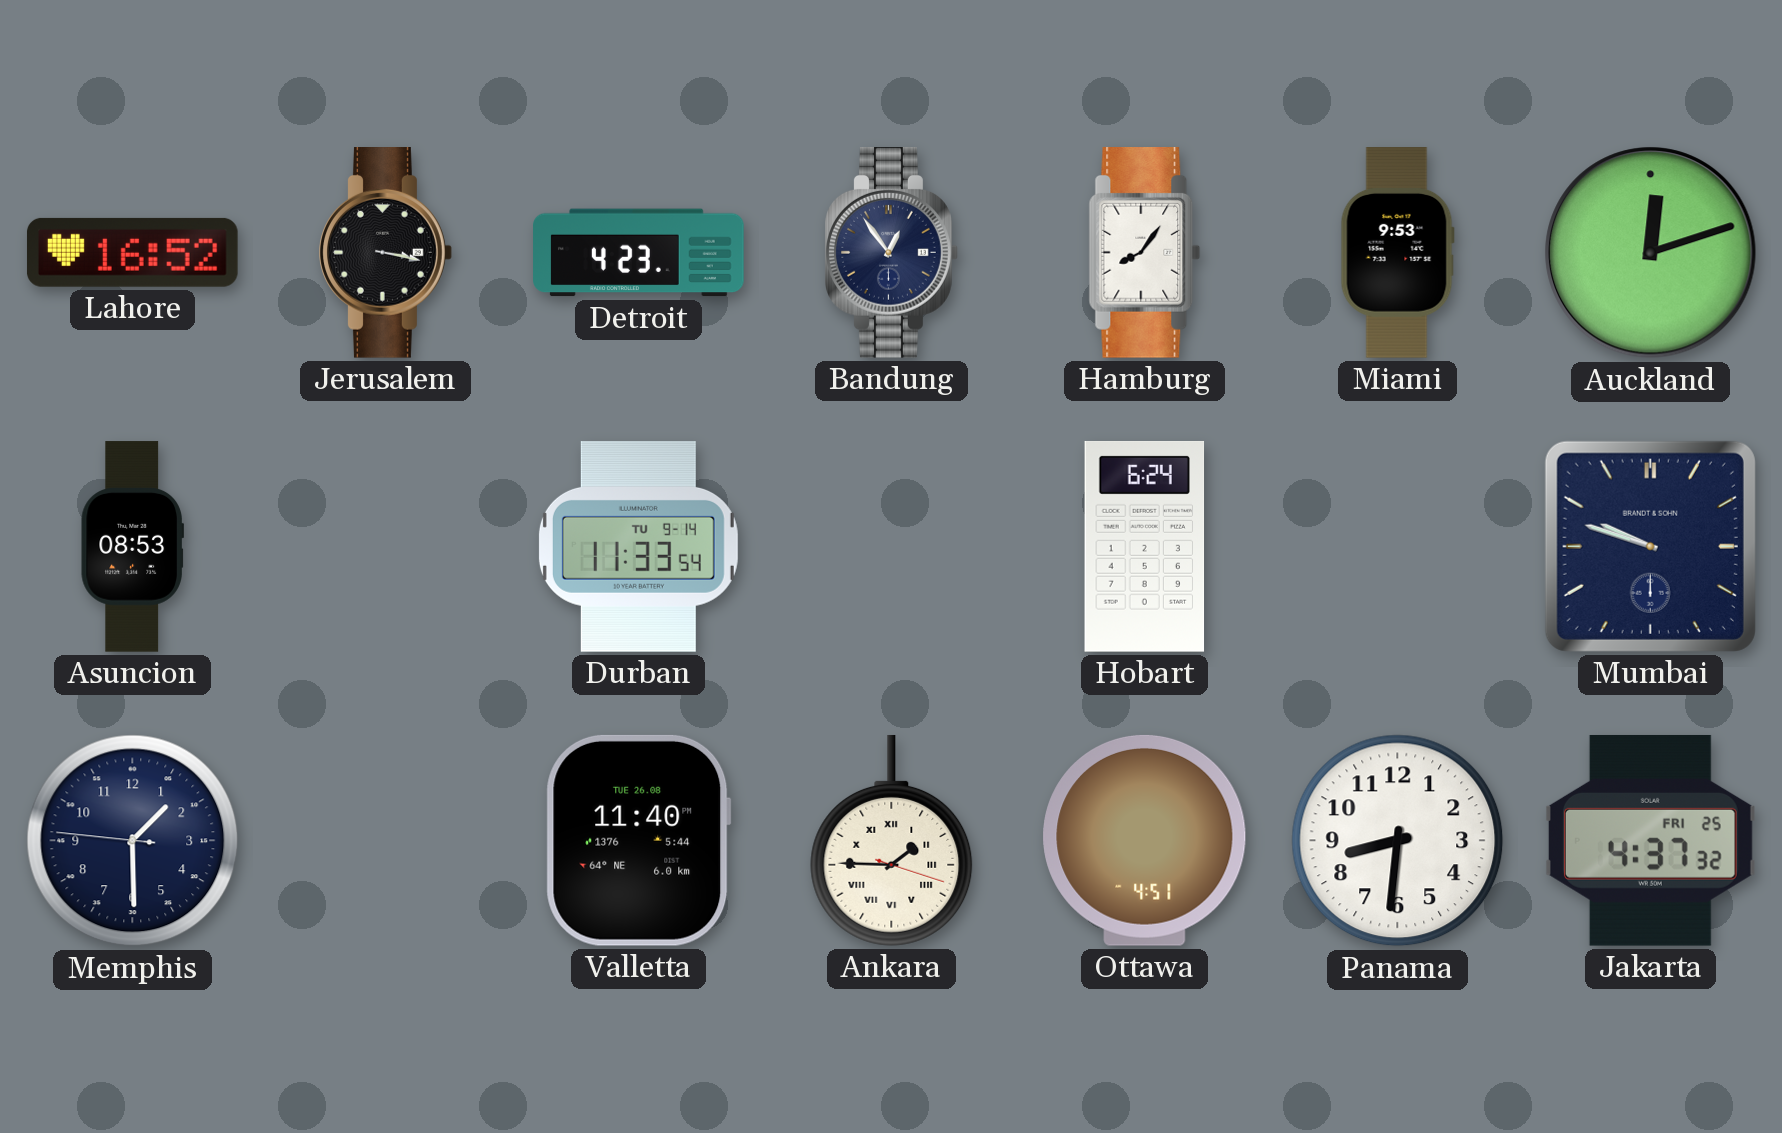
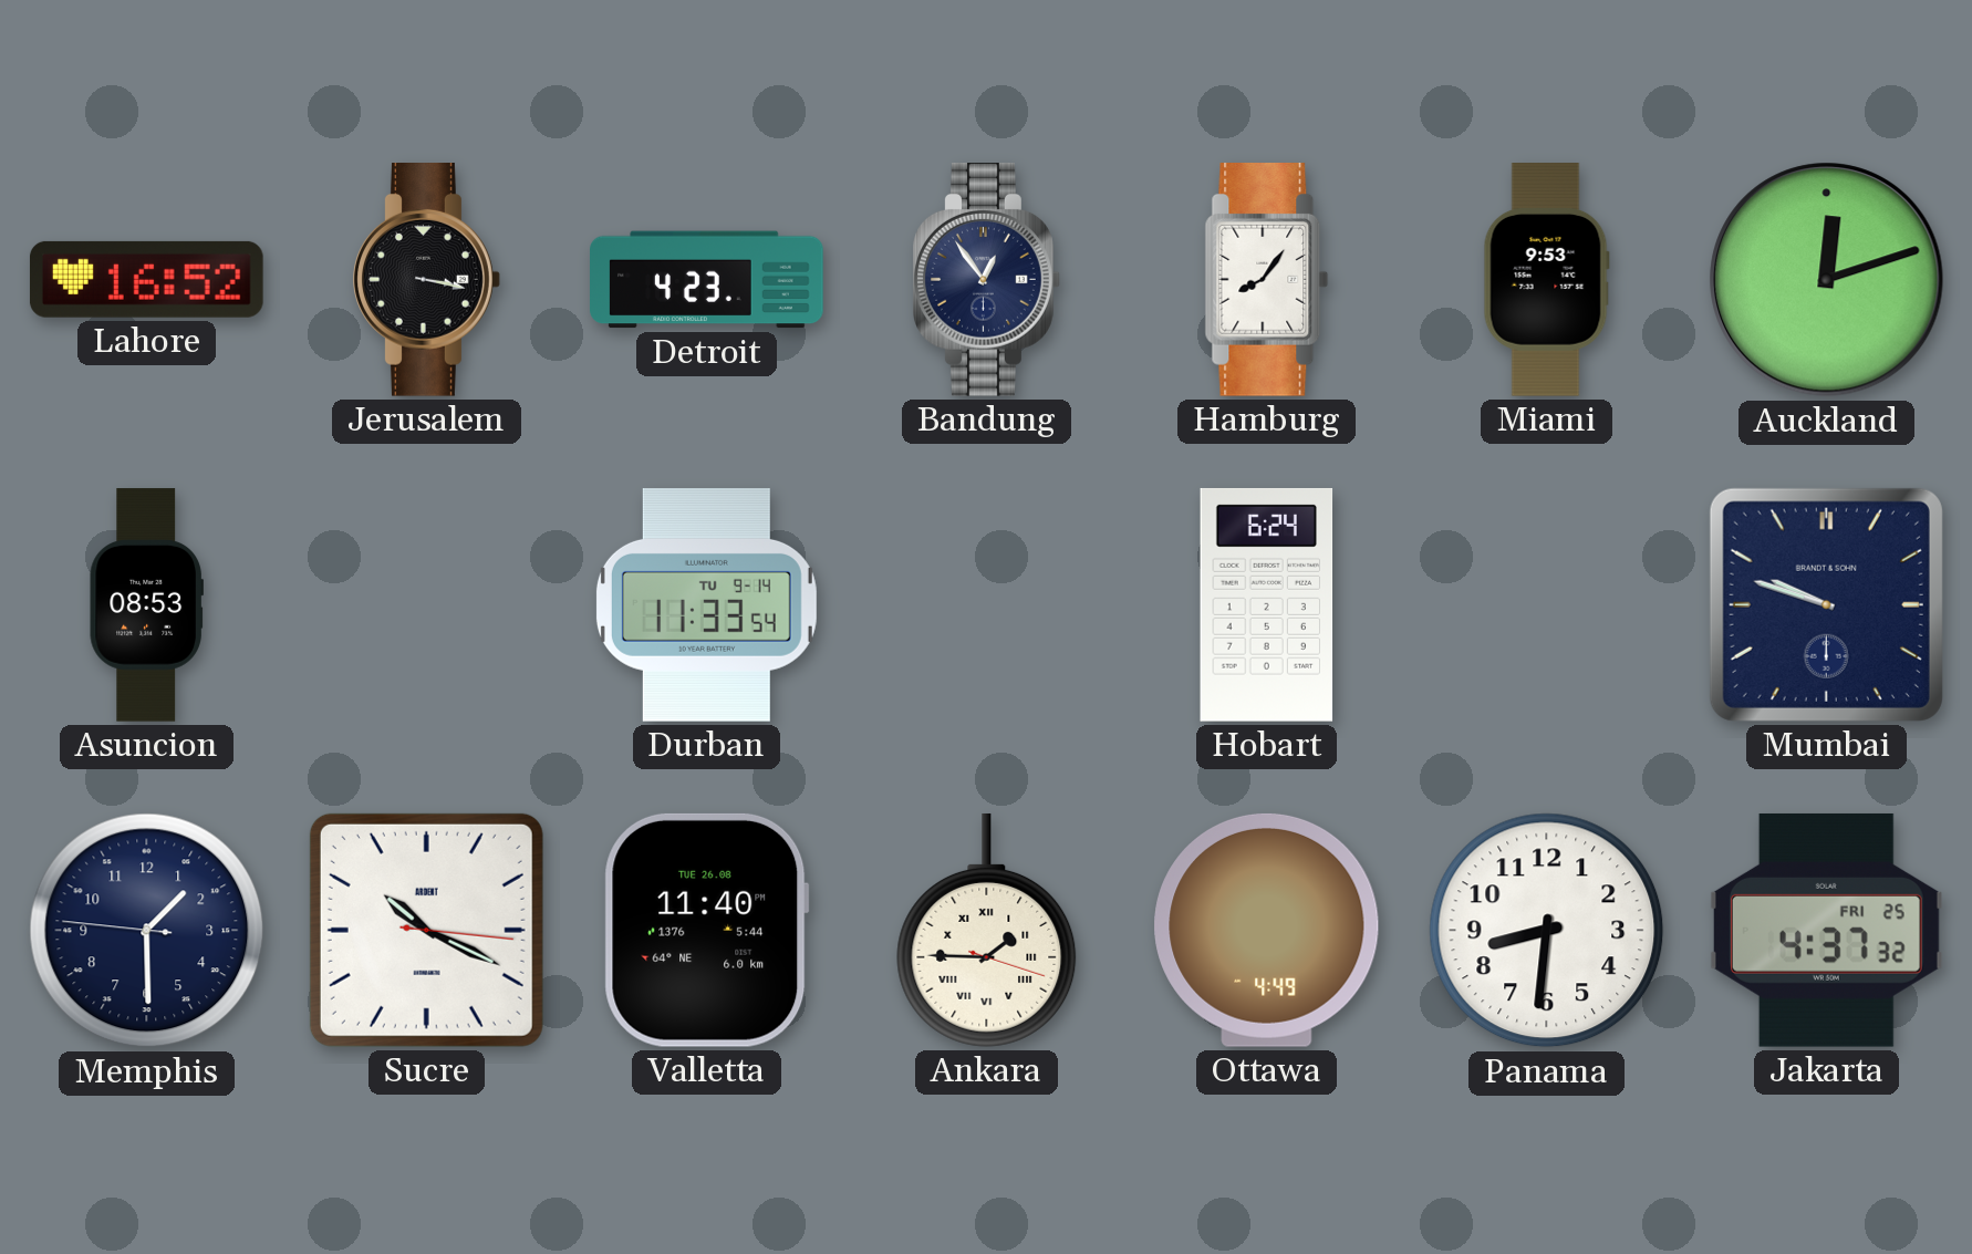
Sucre: none -> 10:19 (426, 930)
Ottawa: 4:51 -> 4:49 (1267, 930)
